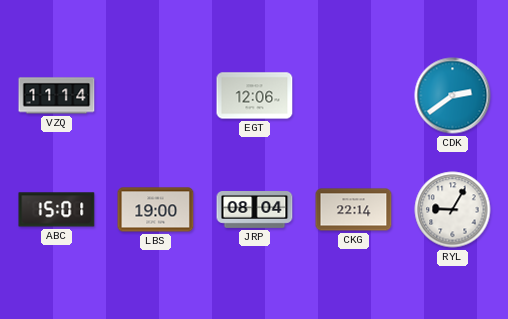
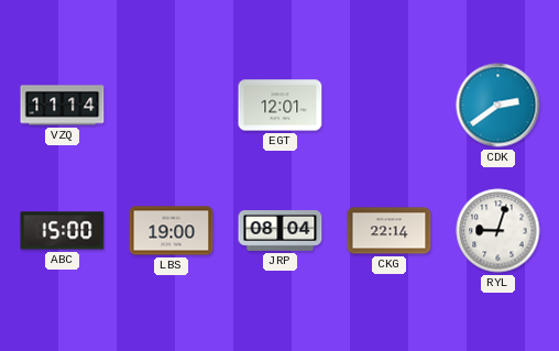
EGT: 12:06 -> 12:01 (281, 106)
ABC: 15:01 -> 15:00 (63, 231)
RYL: 9:05 -> 9:03 (498, 231)
